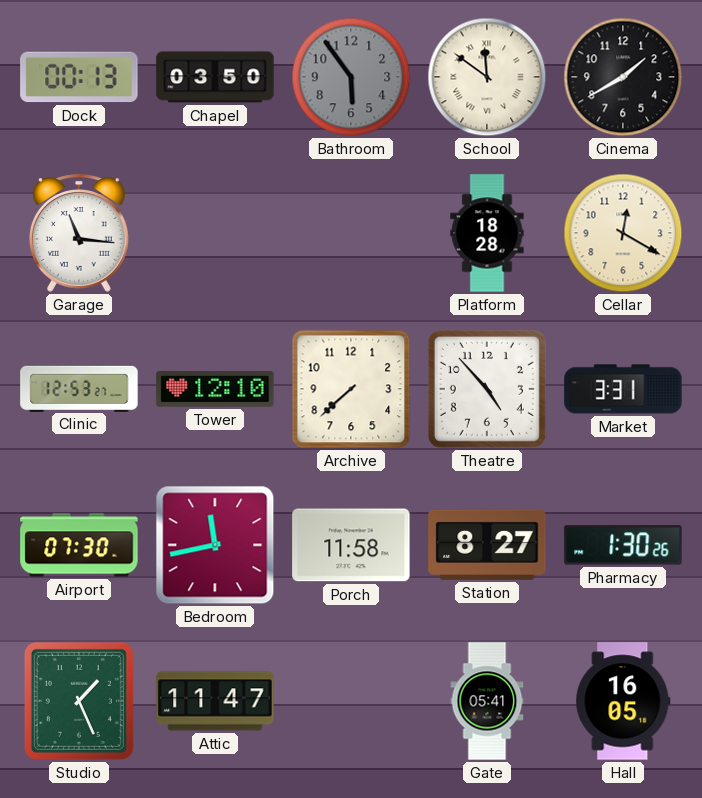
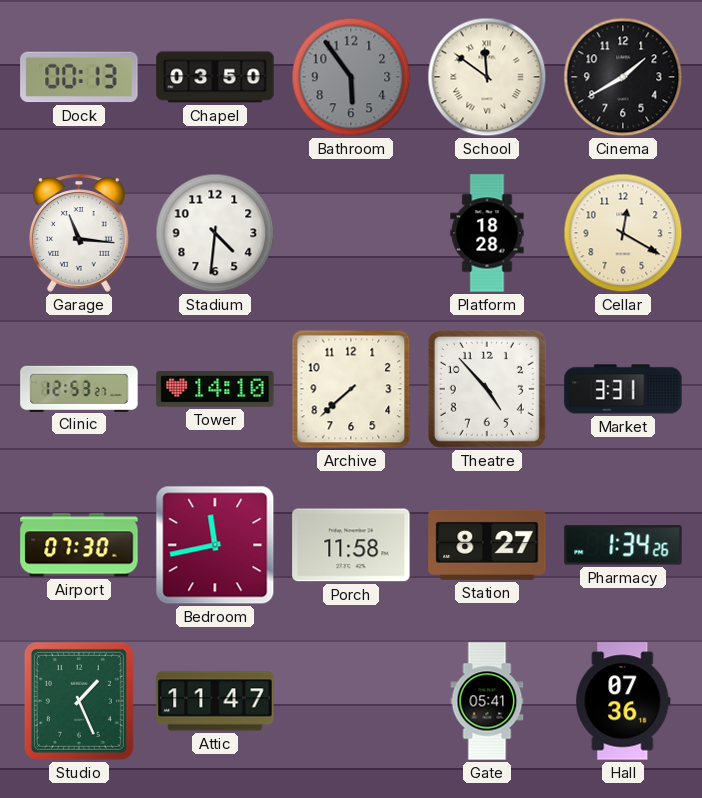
Stadium: none -> 4:31 (215, 233)
Tower: 12:10 -> 14:10 (215, 389)
Pharmacy: 1:30 -> 1:34 (623, 545)
Hall: 16:05 -> 07:36 (623, 701)
